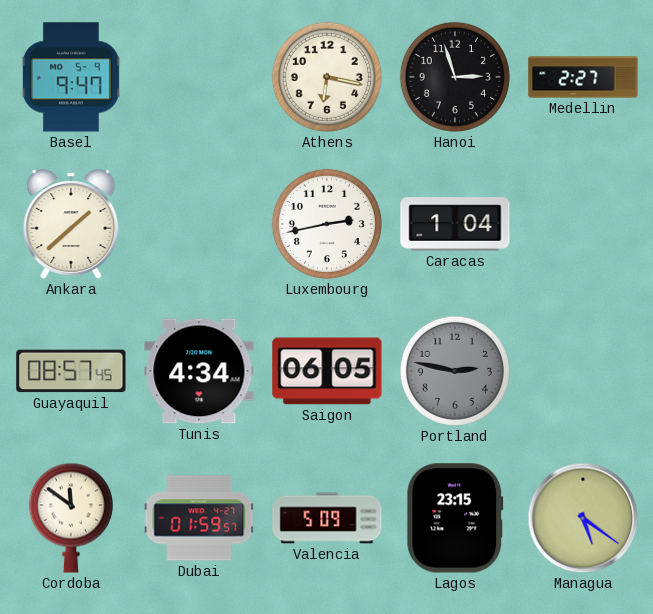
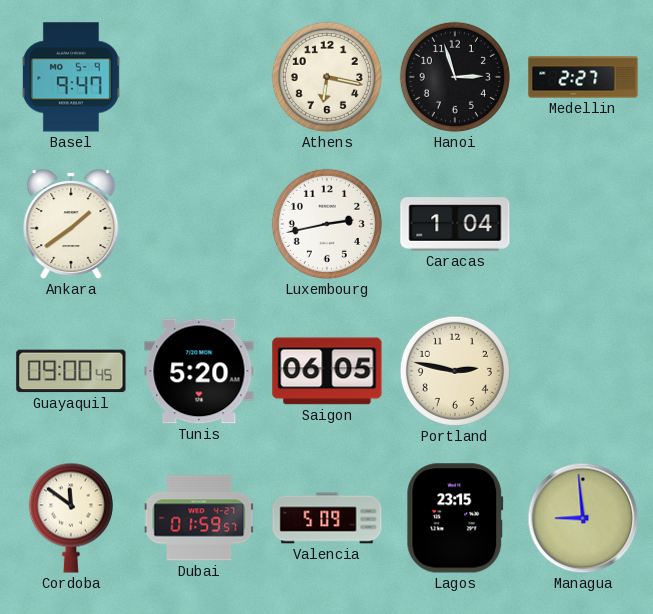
Ankara: 1:38 -> 1:39 (71, 225)
Guayaquil: 08:57 -> 09:00 (71, 371)
Tunis: 4:34 -> 5:20 (199, 371)
Portland dial: grey -> cream (455, 371)
Managua: 5:21 -> 8:59 (583, 518)
